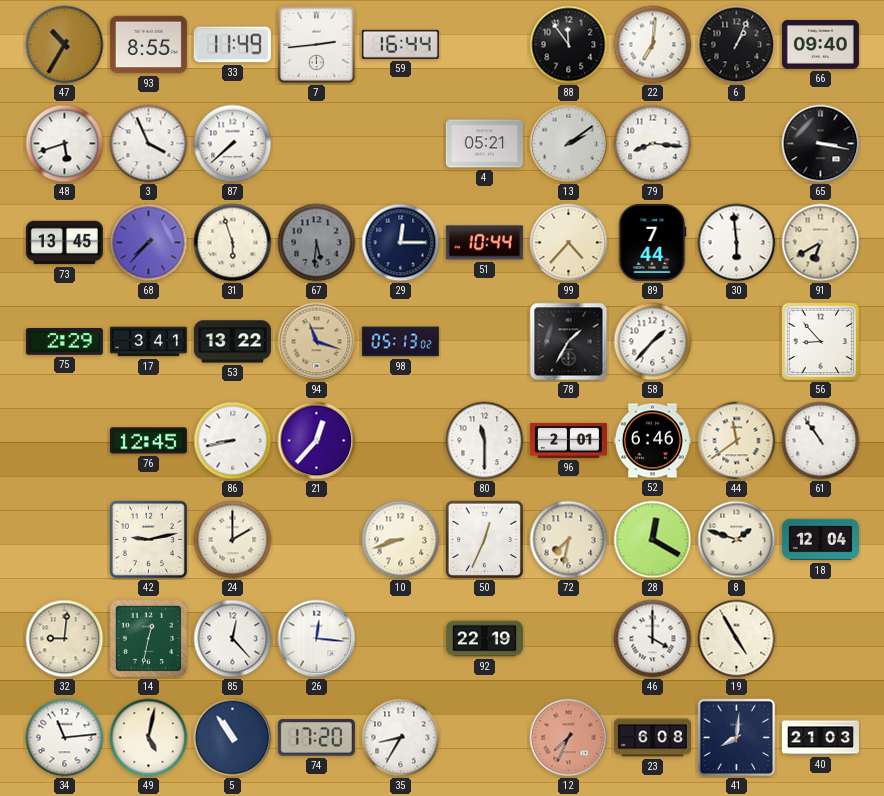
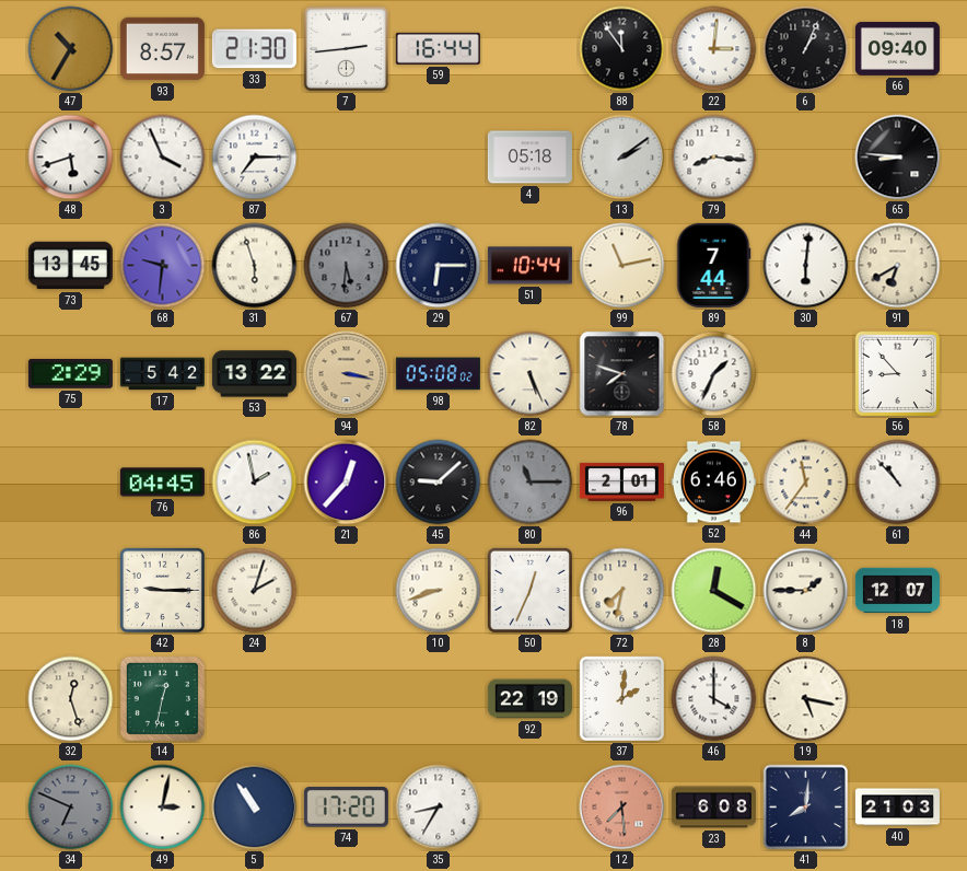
93: 8:55 -> 8:57 (162, 49)
33: 11:49 -> 21:30 (254, 49)
22: 7:01 -> 3:01 (714, 49)
87: 7:38 -> 7:15 (255, 158)
4: 05:21 -> 05:18 (529, 158)
65: 3:17 -> 8:46 (898, 158)
68: 7:37 -> 9:31 (163, 266)
29: 12:15 -> 6:15 (439, 266)
99: 4:37 -> 11:13 (622, 266)
30: 5:59 -> 6:01 (806, 266)
17: 3:41 -> 5:42 (162, 374)
94: 11:18 -> 3:17 (347, 374)
98: 05:13 -> 05:08 (438, 374)
82: none -> 5:26 (531, 374)
78: 1:35 -> 7:48 (622, 374)
58: 1:37 -> 1:34 (714, 374)
76: 12:45 -> 04:45 (162, 483)
86: 8:43 -> 1:58 (255, 483)
45: none -> 9:08 (439, 483)
80: 11:30 -> 11:15 (531, 483)
80 dial: white -> grey (531, 483)
44: 11:39 -> 11:36 (806, 483)
61: 10:54 -> 10:53 (898, 483)
42: 9:13 -> 9:15 (162, 590)
24: 2:00 -> 2:03 (255, 591)
8: 1:48 -> 1:45 (806, 591)
18: 12:04 -> 12:07 (897, 591)
32: 9:01 -> 12:27 (71, 699)
85: 12:23 -> none (233, 639)
26: 12:16 -> none (317, 639)
37: none -> 2:01 (621, 698)
19: 4:55 -> 5:17 (806, 699)
34: 11:14 -> 6:49 (71, 808)
34 dial: white -> grey (71, 808)
49: 5:02 -> 3:02 (163, 808)
12: 7:34 -> 7:29 (622, 808)
